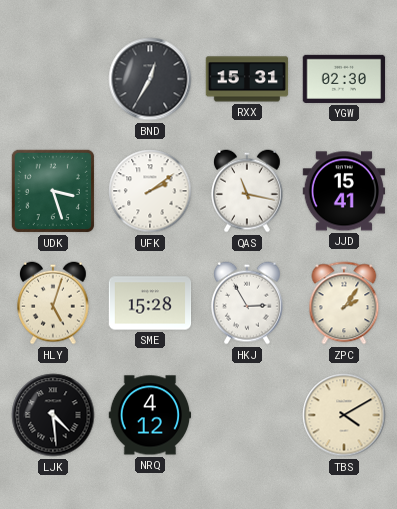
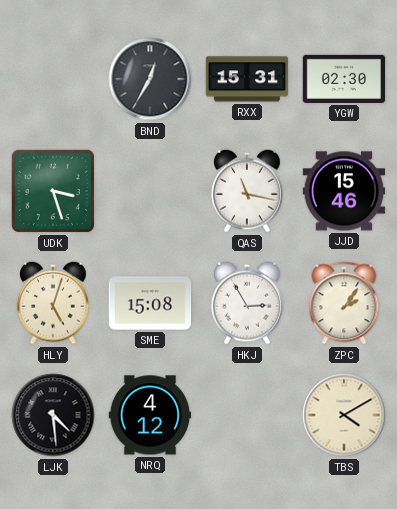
UFK: 2:09 -> none (150, 191)
JJD: 15:41 -> 15:46 (344, 191)
SME: 15:28 -> 15:08 (150, 303)
